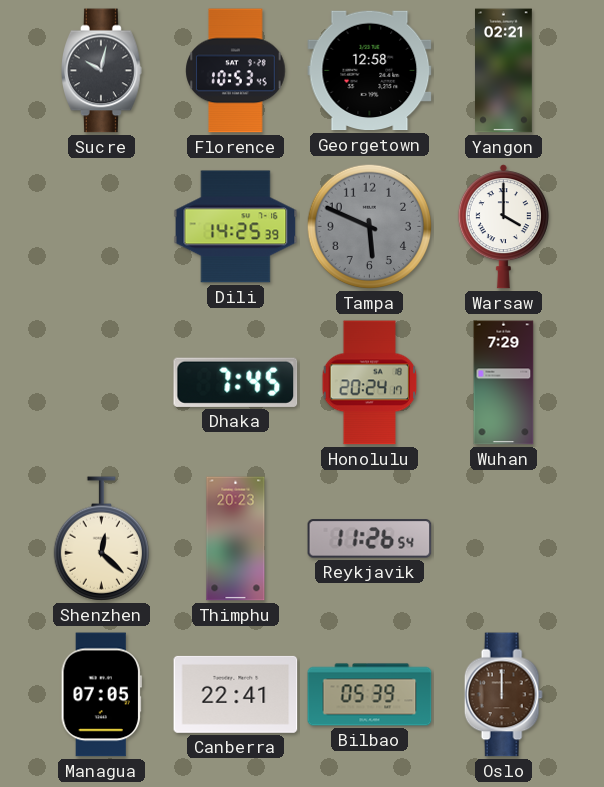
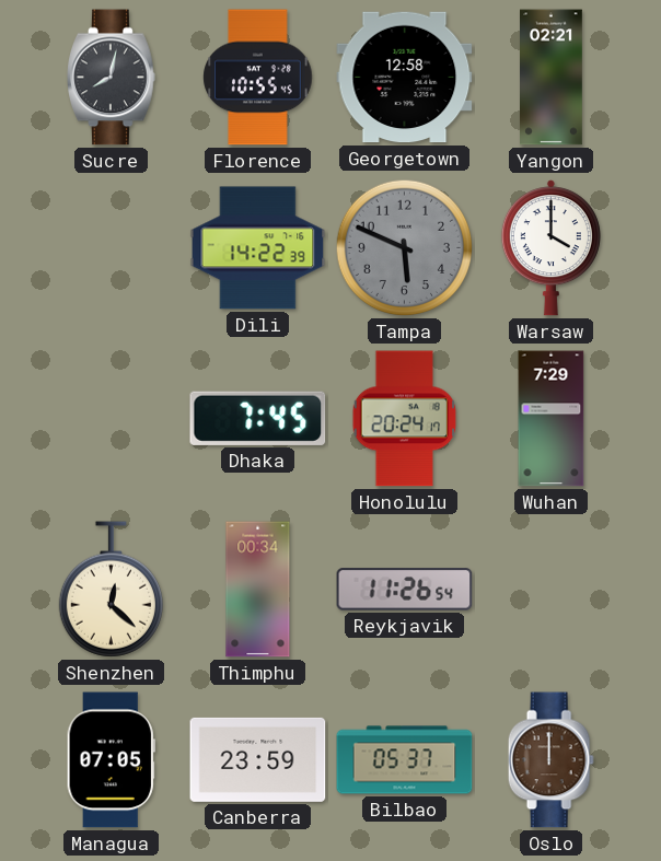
Sucre: 10:02 -> 8:02 (112, 78)
Florence: 10:53 -> 10:55 (258, 78)
Dili: 14:25 -> 14:22 (258, 248)
Thimphu: 20:23 -> 00:34 (258, 590)
Canberra: 22:41 -> 23:59 (258, 759)
Bilbao: 05:39 -> 05:37 (405, 760)
